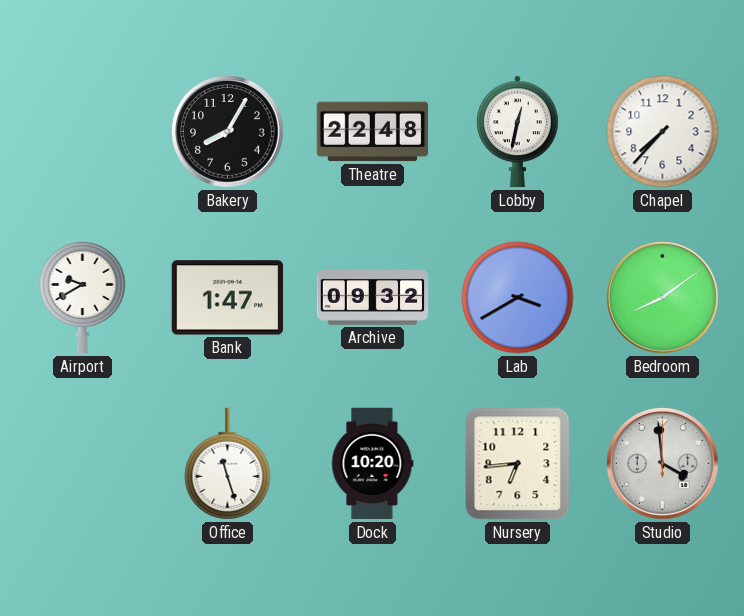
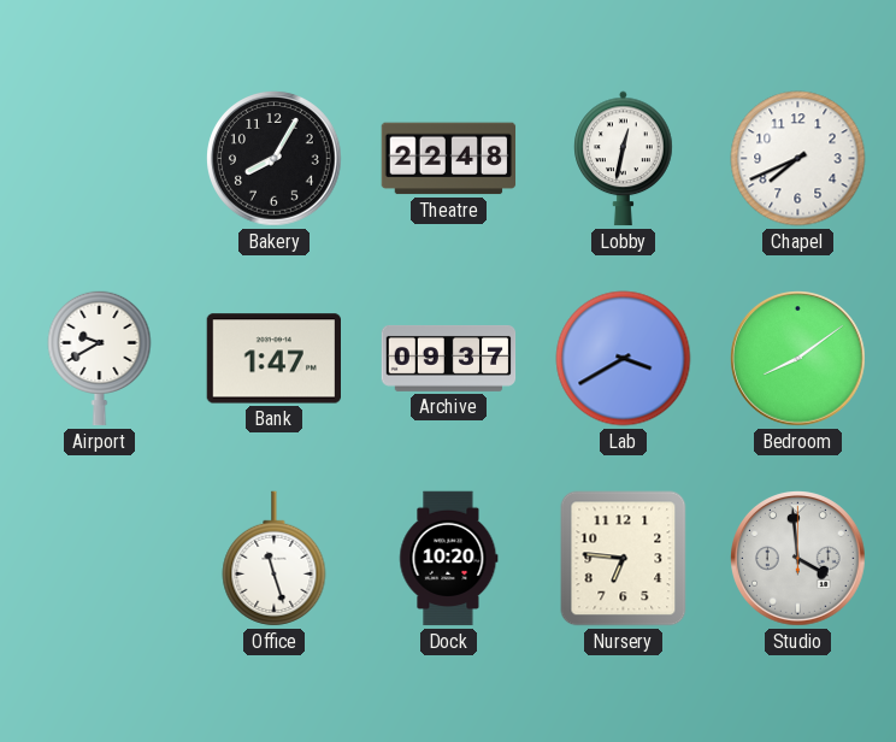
Chapel: 7:37 -> 7:41 (798, 159)
Archive: 09:32 -> 09:37 (449, 358)
Nursery: 6:44 -> 6:46 (624, 559)
